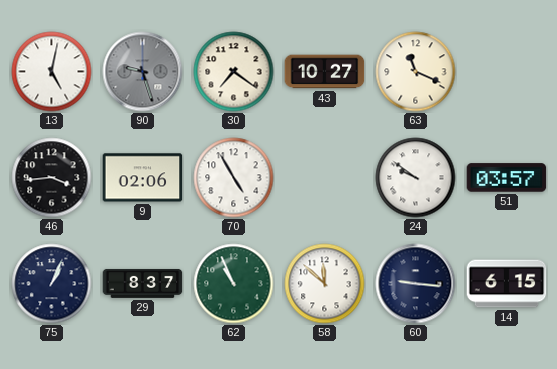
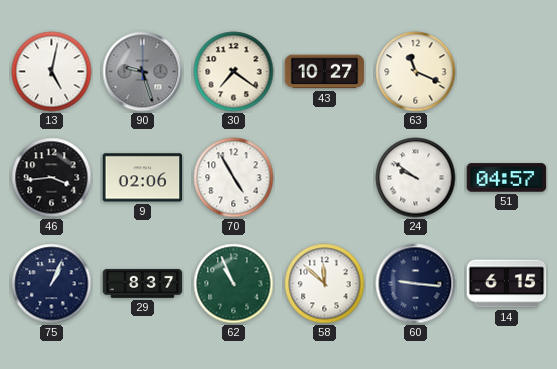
51: 03:57 -> 04:57 (507, 178)
